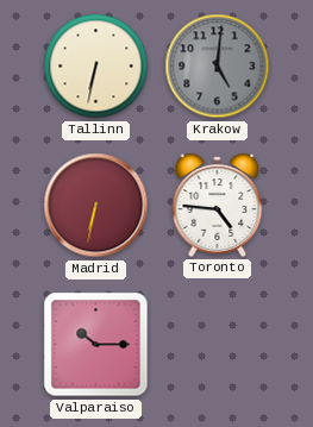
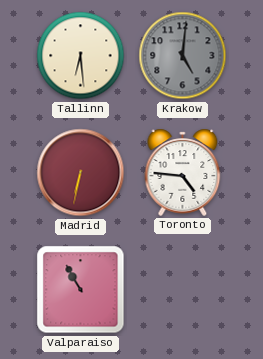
Tallinn: 6:32 -> 6:29 (81, 56)
Valparaiso: 10:15 -> 10:55 (81, 290)
